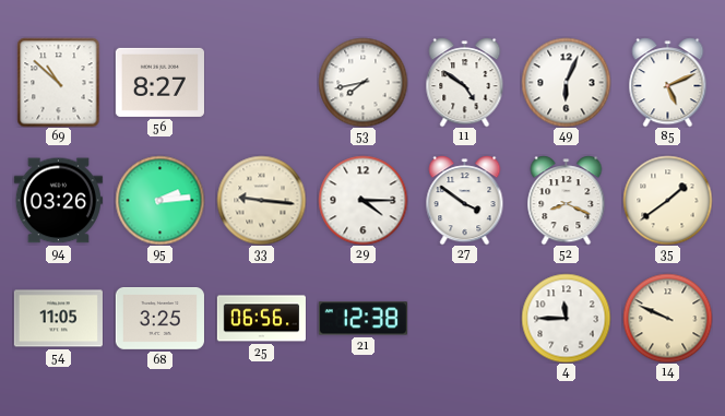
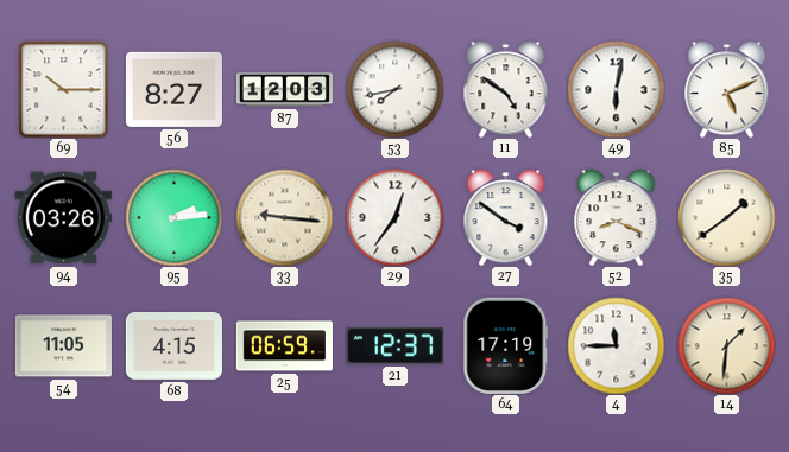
69: 10:52 -> 10:15 (64, 89)
87: none -> 12:03 (284, 90)
49: 6:04 -> 6:02 (616, 89)
29: 4:15 -> 12:36 (394, 217)
68: 3:25 -> 4:15 (173, 346)
25: 06:56 -> 06:59 (284, 346)
21: 12:38 -> 12:37 (394, 346)
64: none -> 17:19 (506, 345)
14: 9:49 -> 1:31 (726, 345)
